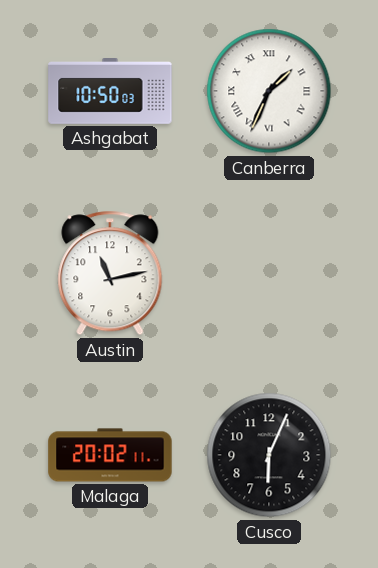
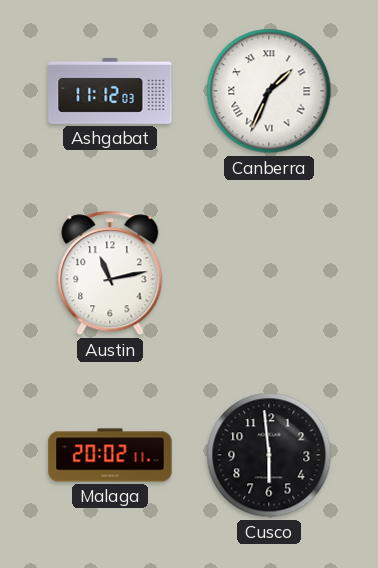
Ashgabat: 10:50 -> 11:12 (110, 92)
Cusco: 6:04 -> 5:59 (269, 455)
